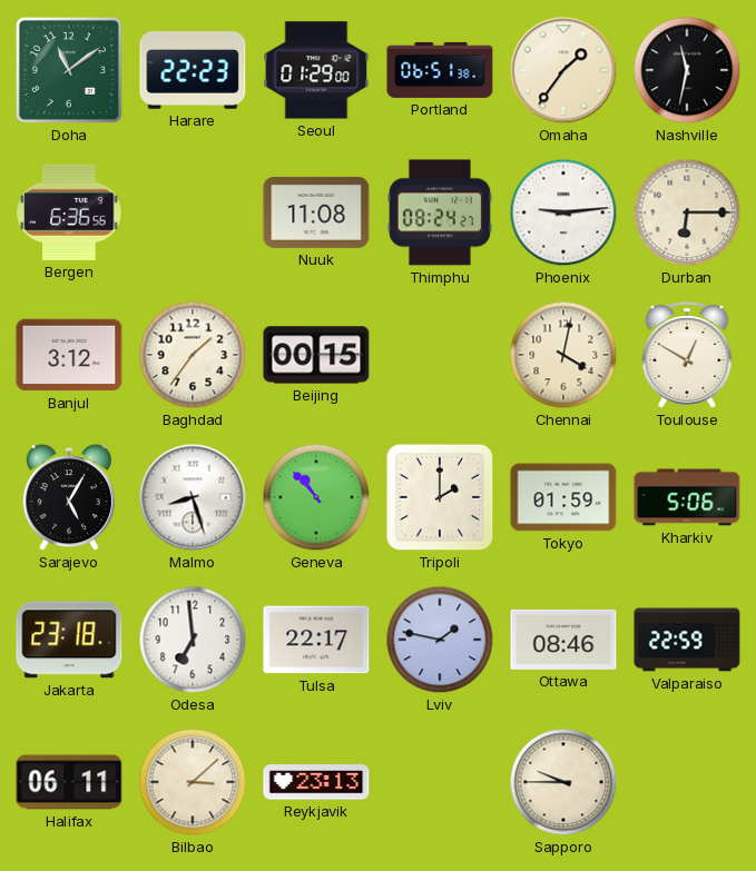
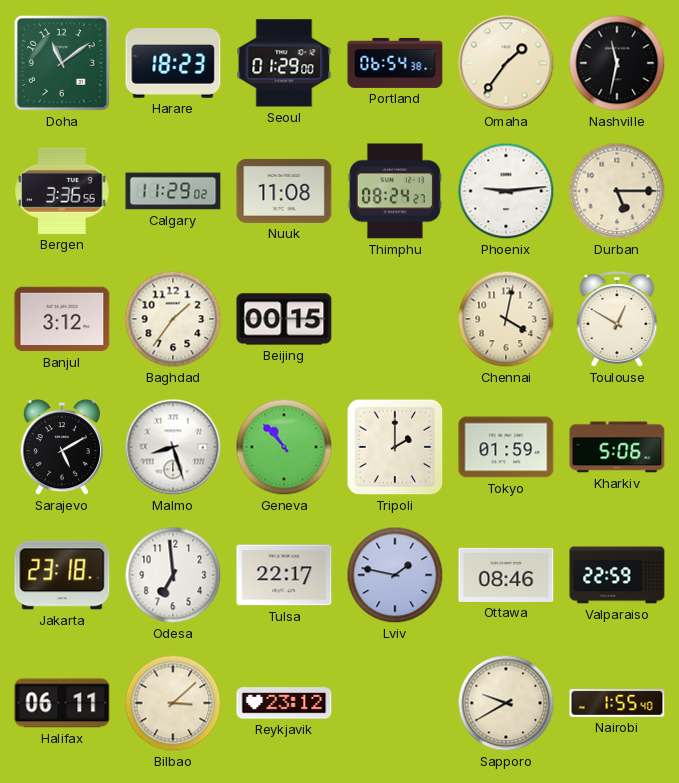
Harare: 22:23 -> 18:23 (173, 63)
Portland: 06:51 -> 06:54 (395, 63)
Bergen: 6:36 -> 3:36 (62, 191)
Calgary: none -> 11:29 (173, 191)
Durban: 6:15 -> 5:15 (617, 191)
Sarajevo: 5:05 -> 5:10 (62, 448)
Reykjavik: 23:13 -> 23:12 (284, 703)
Sapporo: 9:45 -> 9:40 (506, 703)
Nairobi: none -> 1:55 (617, 703)
